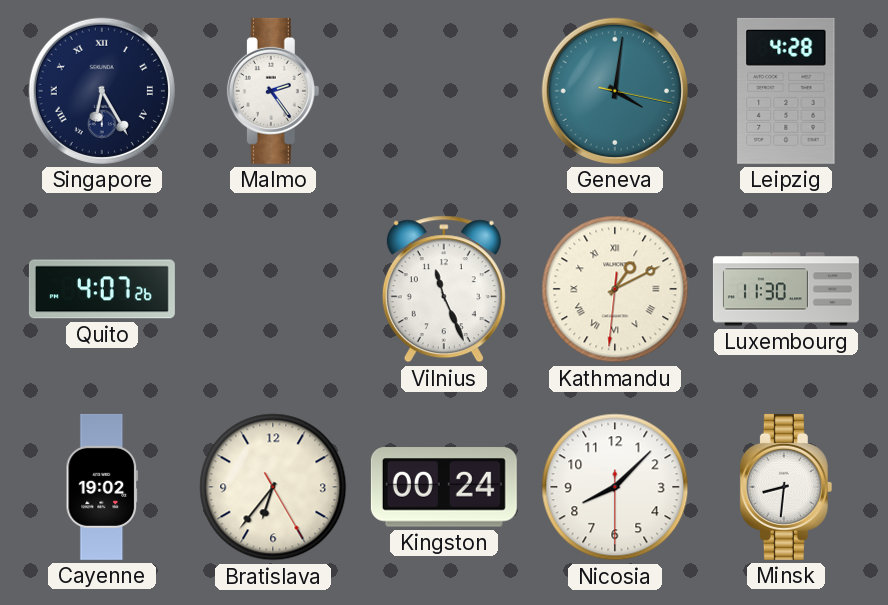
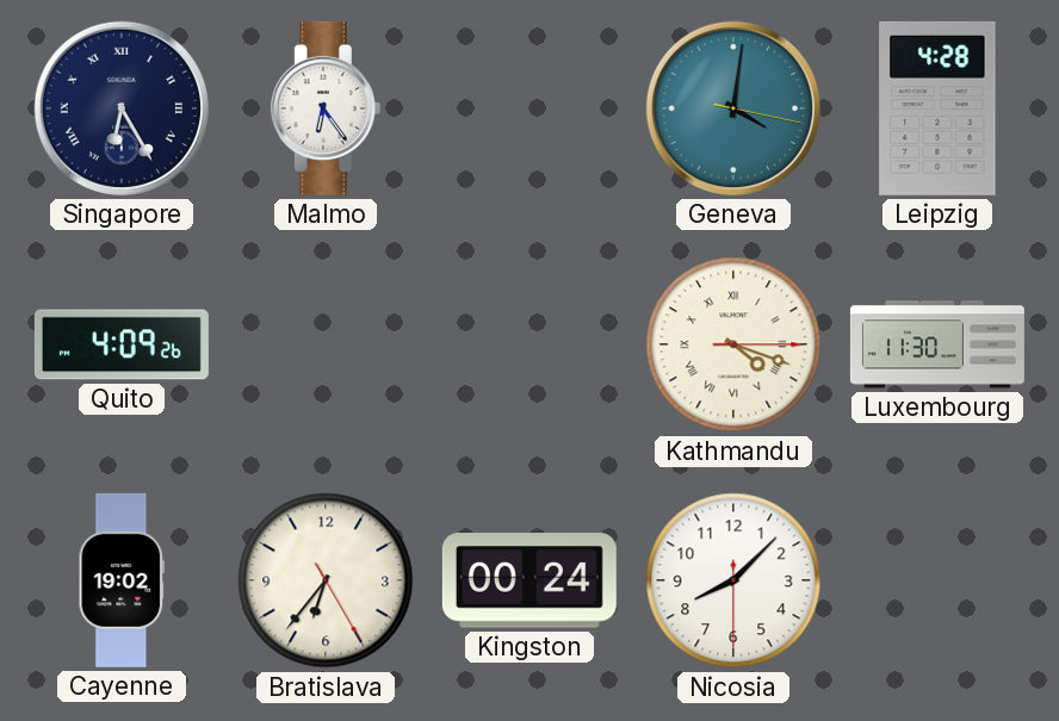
Malmo: 2:24 -> 6:24 (326, 108)
Quito: 4:07 -> 4:09 (122, 344)
Vilnius: 11:26 -> none (444, 289)
Kathmandu: 1:10 -> 4:18 (733, 344)
Minsk: 8:31 -> none (786, 487)
